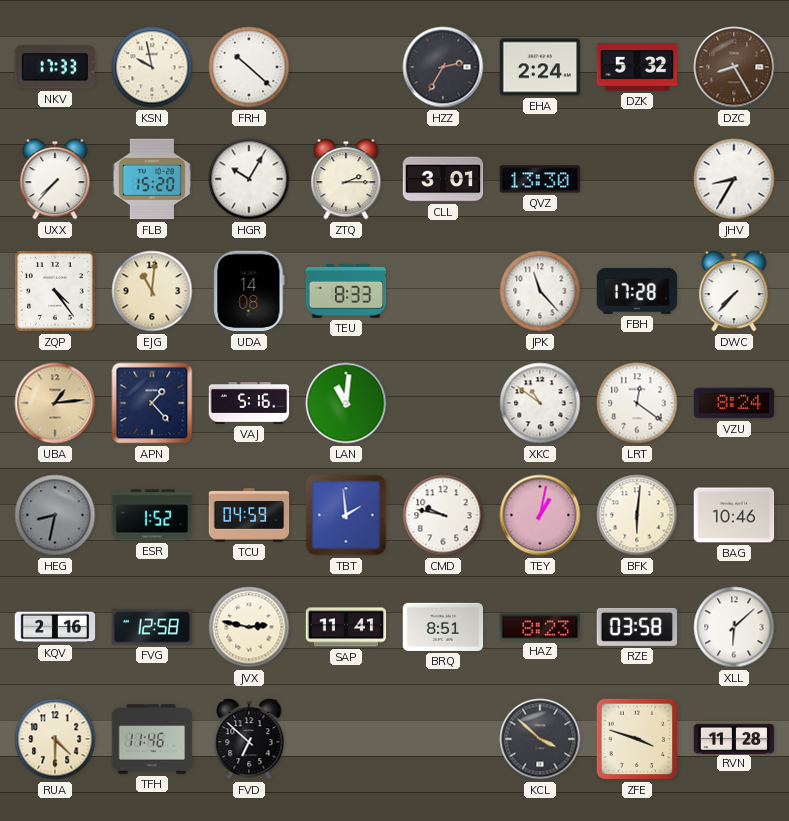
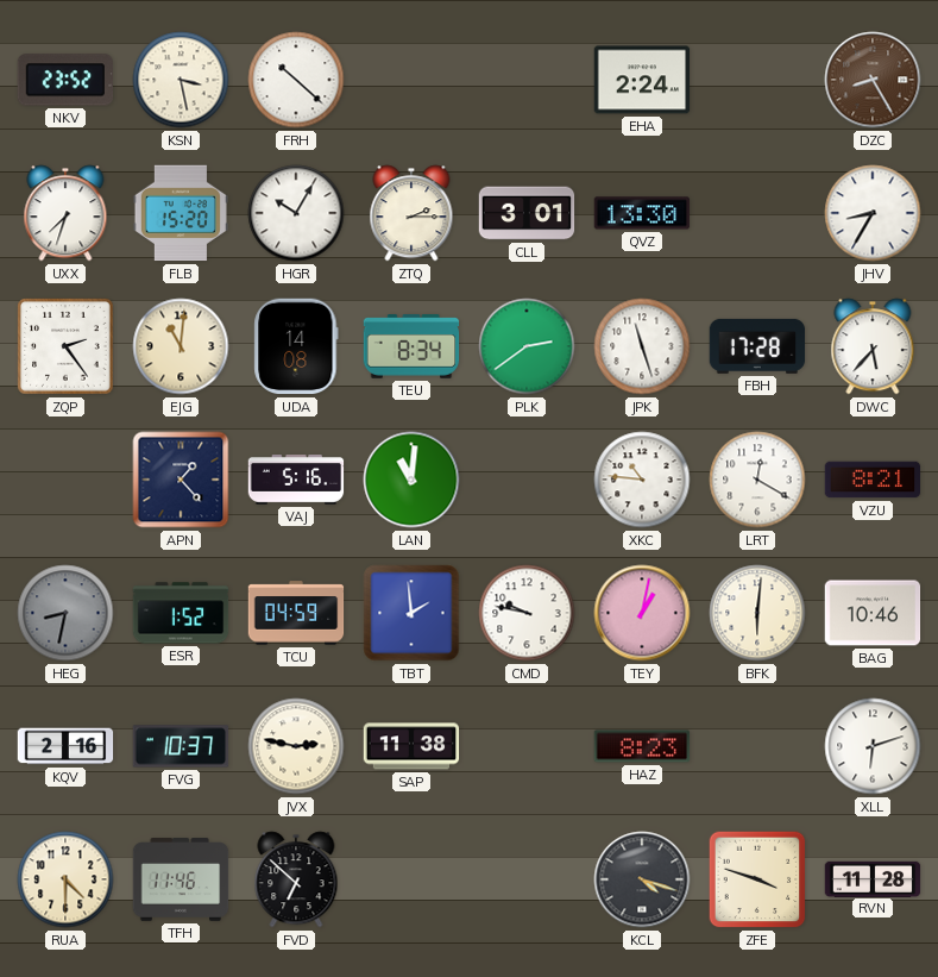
NKV: 17:33 -> 23:52 (64, 80)
KSN: 9:58 -> 3:28 (181, 80)
HZZ: 2:35 -> none (443, 67)
DZK: 5:32 -> none (637, 67)
UXX: 7:37 -> 7:33 (65, 213)
ZQP: 4:24 -> 2:24 (65, 346)
TEU: 8:33 -> 8:34 (411, 346)
PLK: none -> 2:39 (527, 346)
JPK: 11:23 -> 11:27 (642, 346)
DWC: 7:37 -> 5:37 (873, 346)
UBA: 1:14 -> none (55, 403)
XKC: 10:51 -> 10:46 (642, 480)
LRT: 12:21 -> 12:20 (757, 480)
VZU: 8:24 -> 8:21 (873, 480)
FVG: 12:58 -> 10:37 (181, 746)
SAP: 11:41 -> 11:38 (411, 746)
BRQ: 8:51 -> none (443, 627)
RZE: 03:58 -> none (637, 627)
XLL: 6:08 -> 6:12 (873, 746)
KCL: 3:52 -> 4:18 (642, 879)
